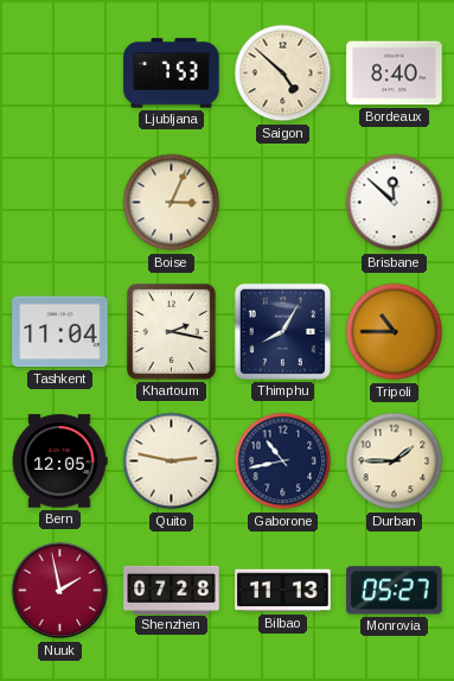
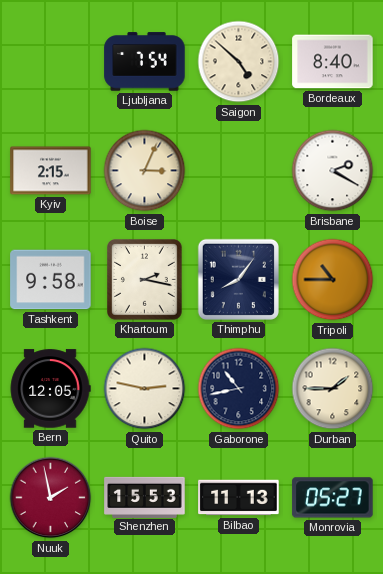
Ljubljana: 7:53 -> 7:54 (145, 62)
Kyiv: none -> 2:15 (51, 171)
Brisbane: 11:52 -> 2:20 (333, 171)
Tashkent: 11:04 -> 9:58 (51, 280)
Thimphu: 8:05 -> 8:06 (238, 279)
Shenzhen: 07:28 -> 15:53 (145, 497)
